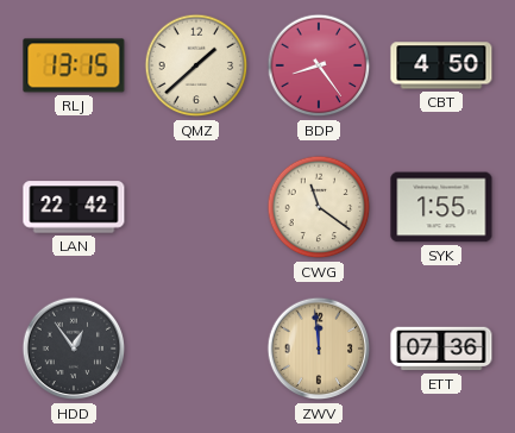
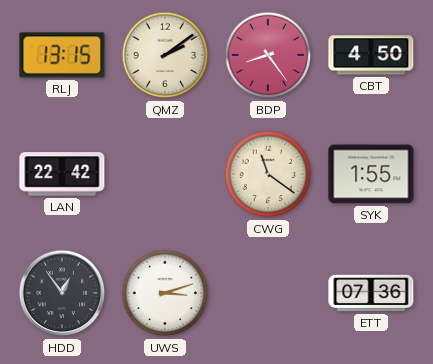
QMZ: 1:38 -> 2:09 (165, 55)
UWS: none -> 3:12 (165, 293)
ZWV: 11:59 -> none (319, 349)
